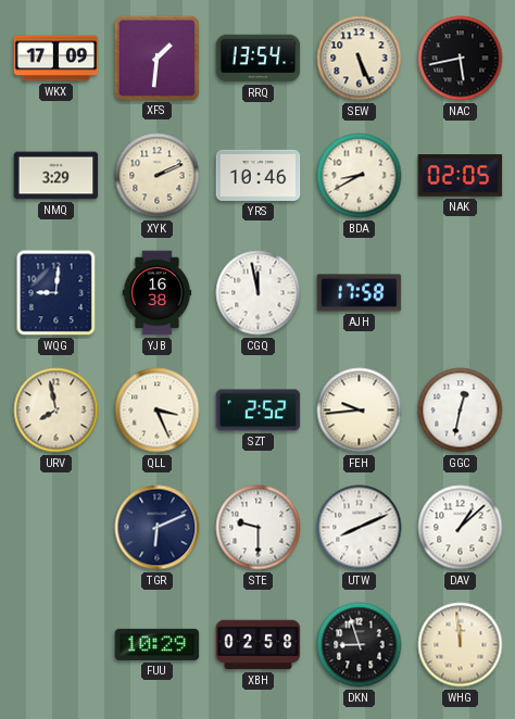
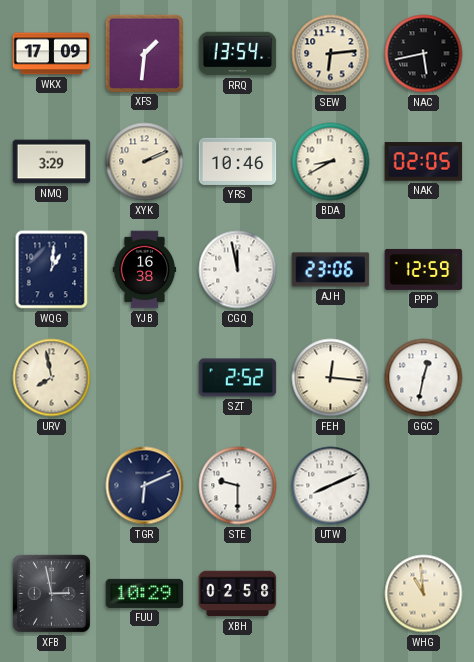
SEW: 5:26 -> 6:14 (331, 54)
WQG: 9:01 -> 1:01 (52, 270)
AJH: 17:58 -> 23:06 (331, 270)
PPP: none -> 12:59 (424, 269)
QLL: 3:26 -> none (158, 411)
FEH: 9:44 -> 12:16 (331, 378)
DAV: 1:08 -> none (461, 528)
XFB: none -> 2:58 (51, 593)
DKN: 8:57 -> none (360, 645)
WHG: 11:59 -> 10:59 (424, 594)
